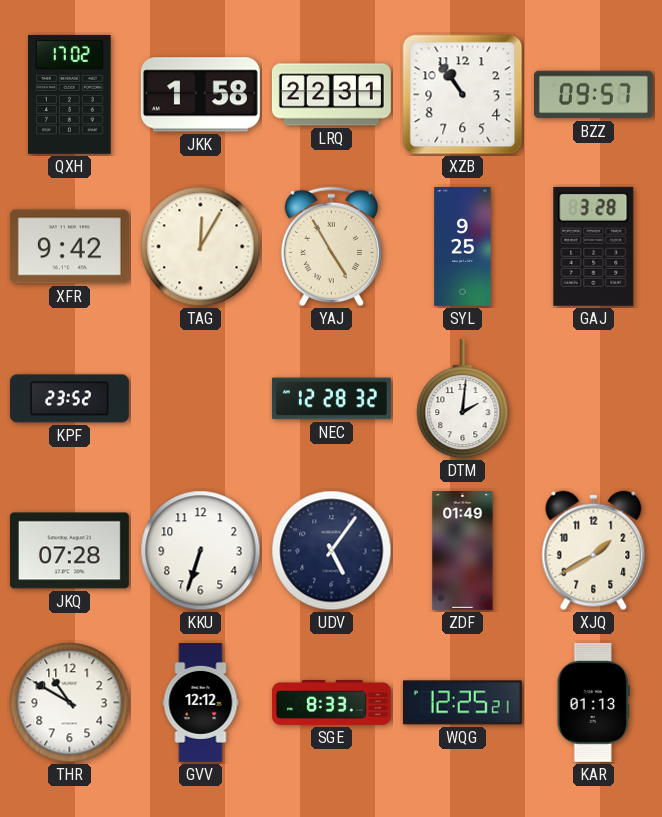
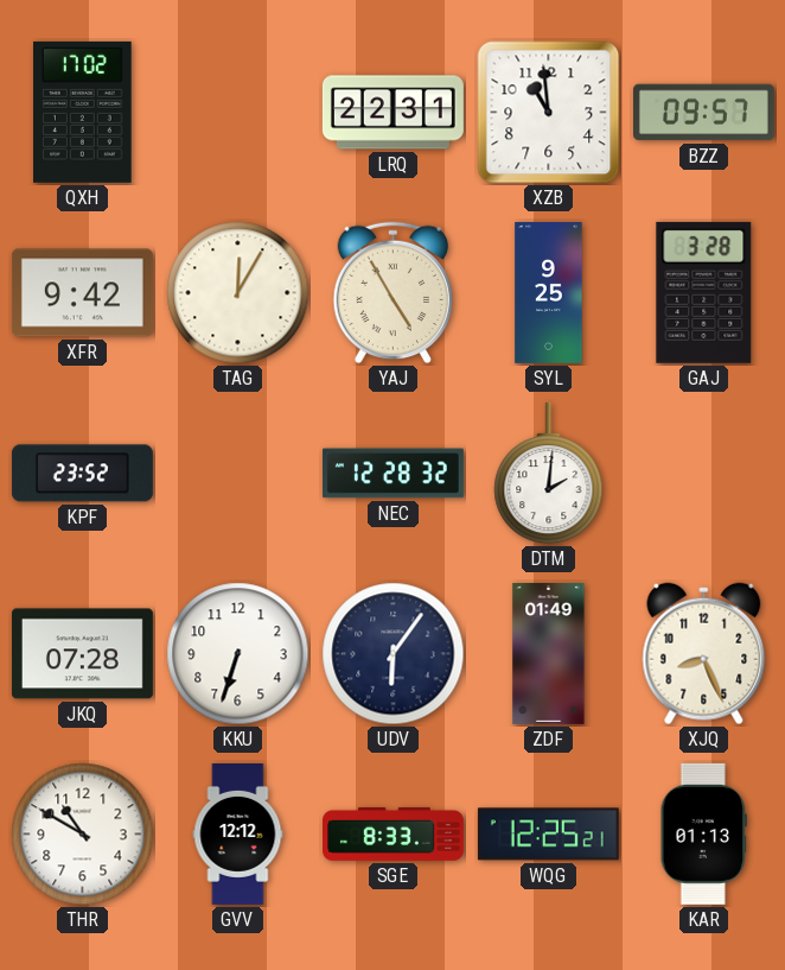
JKK: 1:58 -> none (200, 95)
XZB: 10:54 -> 10:59 (549, 113)
UDV: 5:06 -> 6:06 (394, 654)
XJQ: 1:40 -> 8:26 (704, 654)
